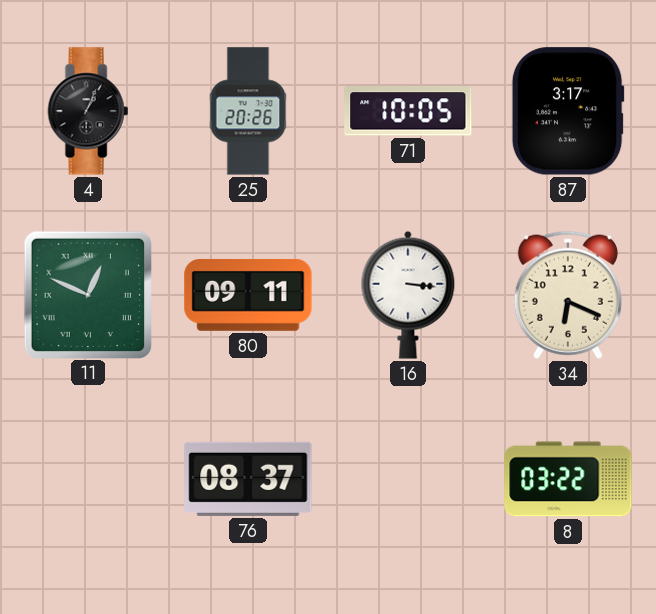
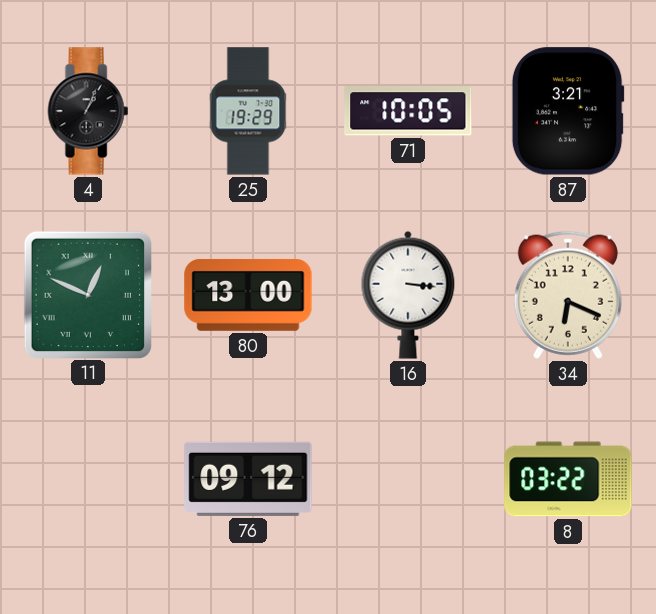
25: 20:26 -> 19:29 (248, 111)
87: 3:17 -> 3:21 (568, 111)
80: 09:11 -> 13:00 (248, 295)
76: 08:37 -> 09:12 (248, 479)
